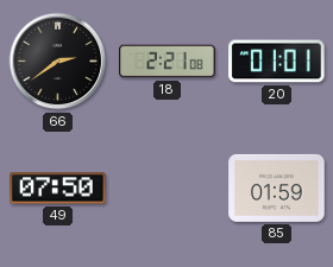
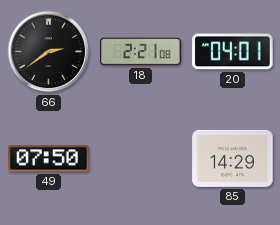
20: 01:01 -> 04:01 (233, 52)
85: 01:59 -> 14:29 (233, 158)
